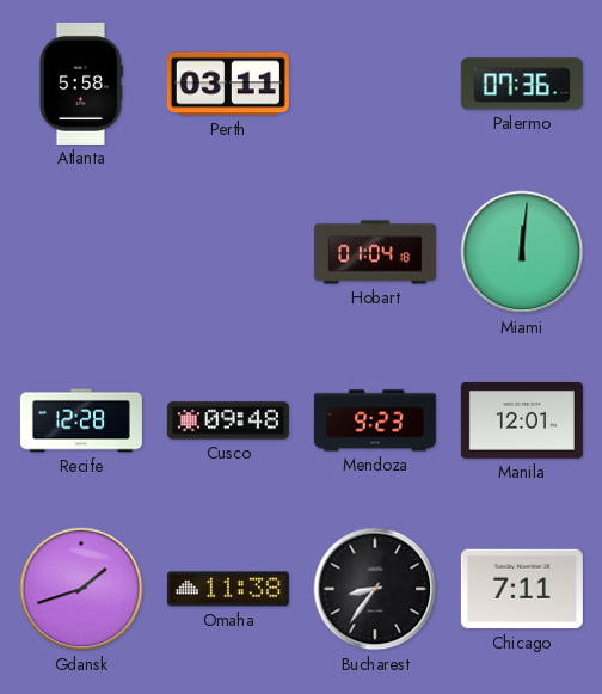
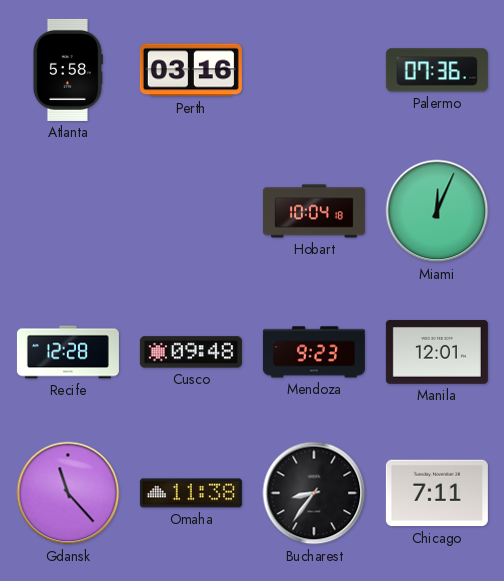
Perth: 03:11 -> 03:16 (191, 70)
Hobart: 01:04 -> 10:04 (314, 211)
Miami: 12:01 -> 12:04 (437, 211)
Gdansk: 1:42 -> 11:23 (68, 493)
